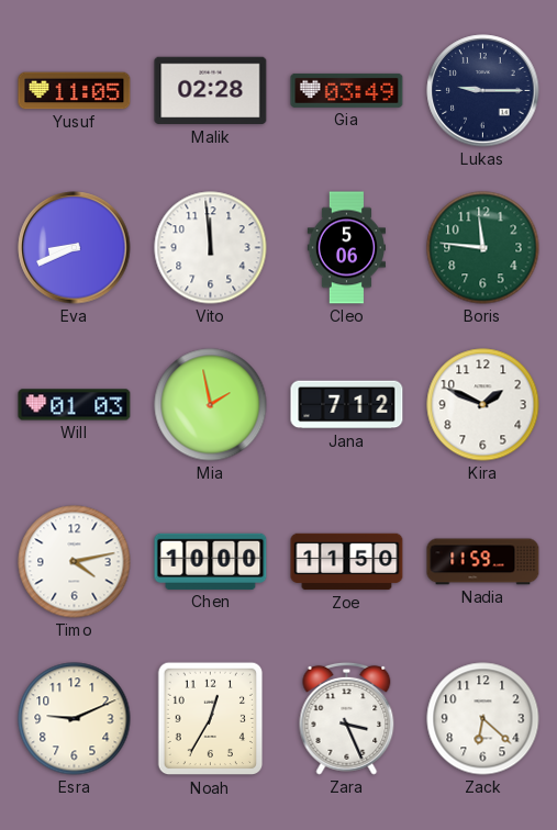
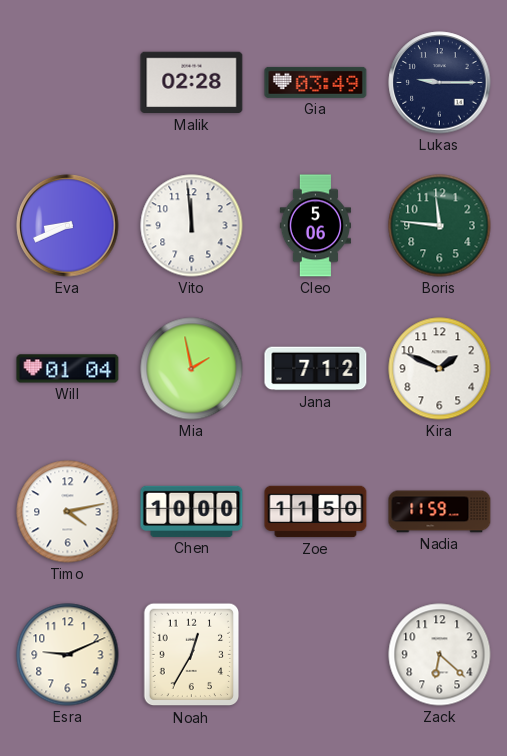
Yusuf: 11:05 -> none (75, 91)
Will: 01:03 -> 01:04 (68, 369)
Zara: 3:26 -> none (347, 718)
